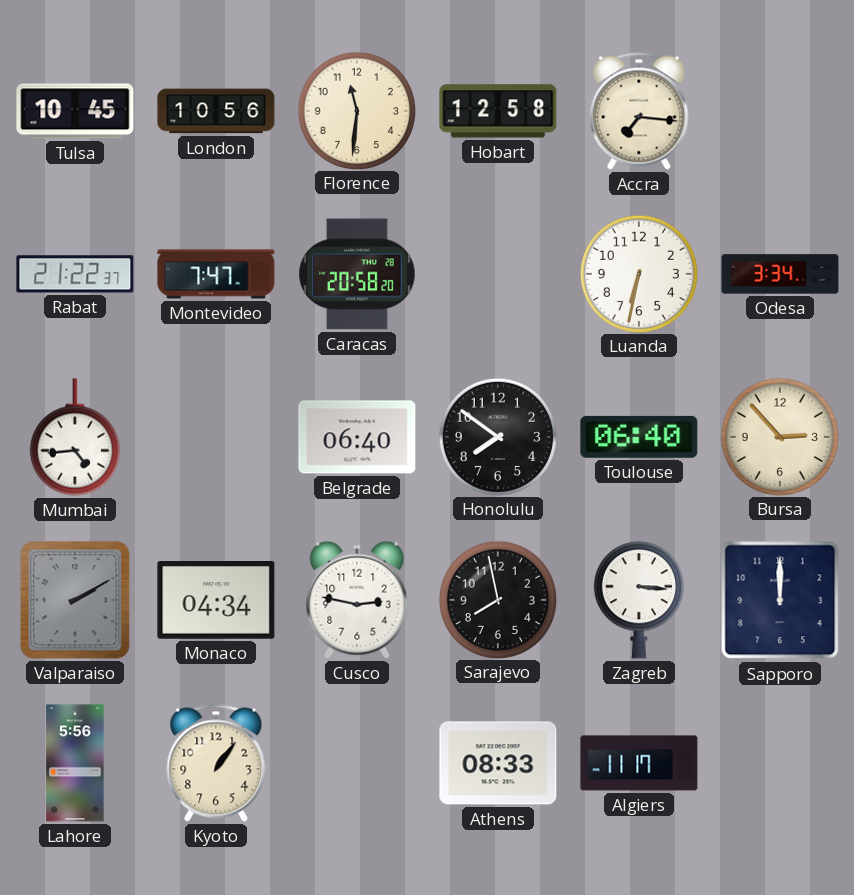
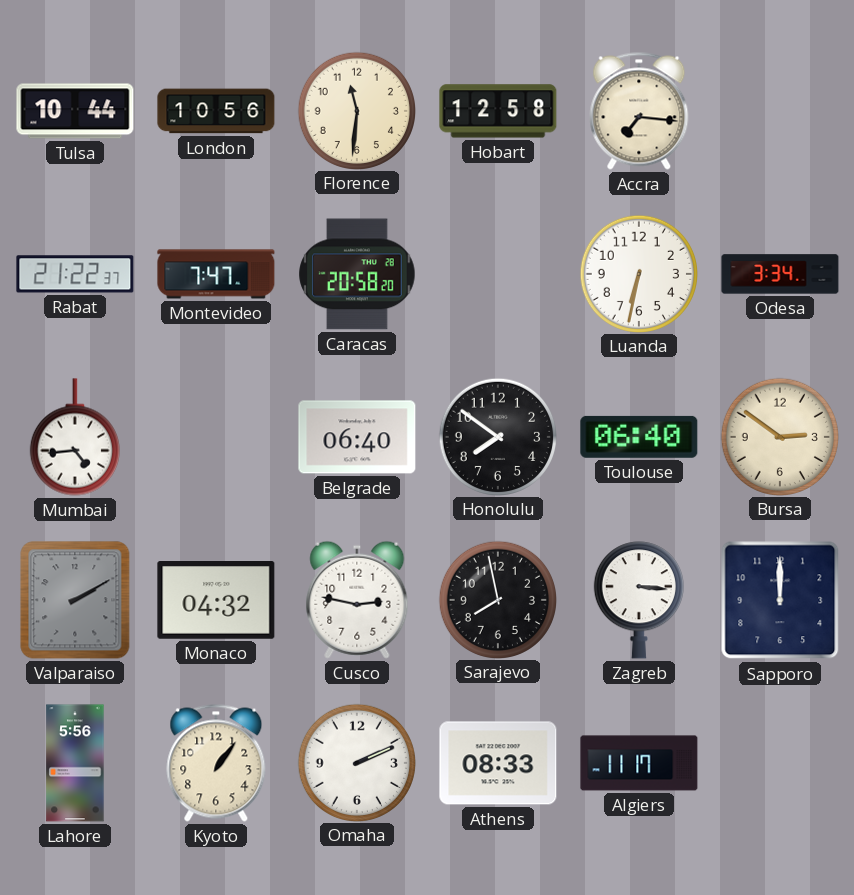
Tulsa: 10:45 -> 10:44 (75, 111)
Bursa: 2:53 -> 2:51 (779, 436)
Monaco: 04:34 -> 04:32 (216, 601)
Omaha: none -> 2:11 (356, 762)
